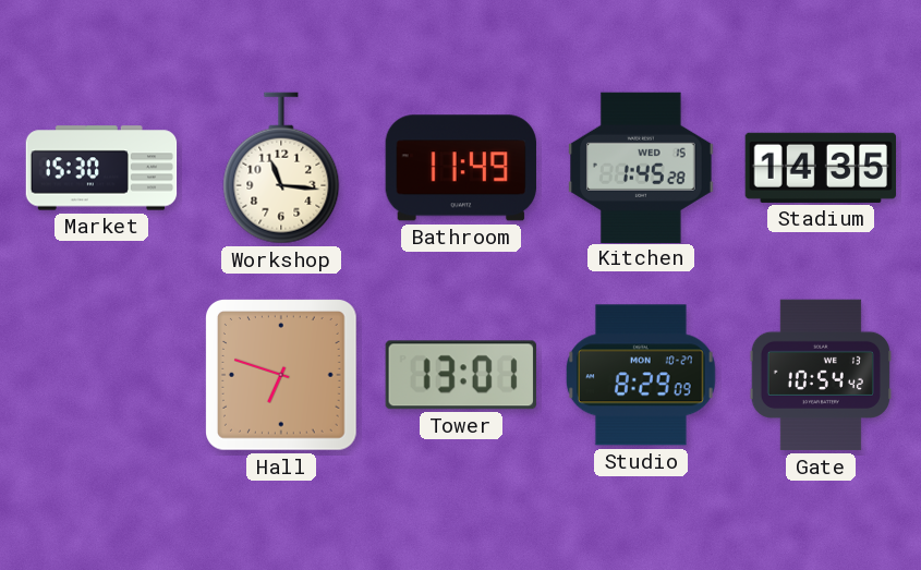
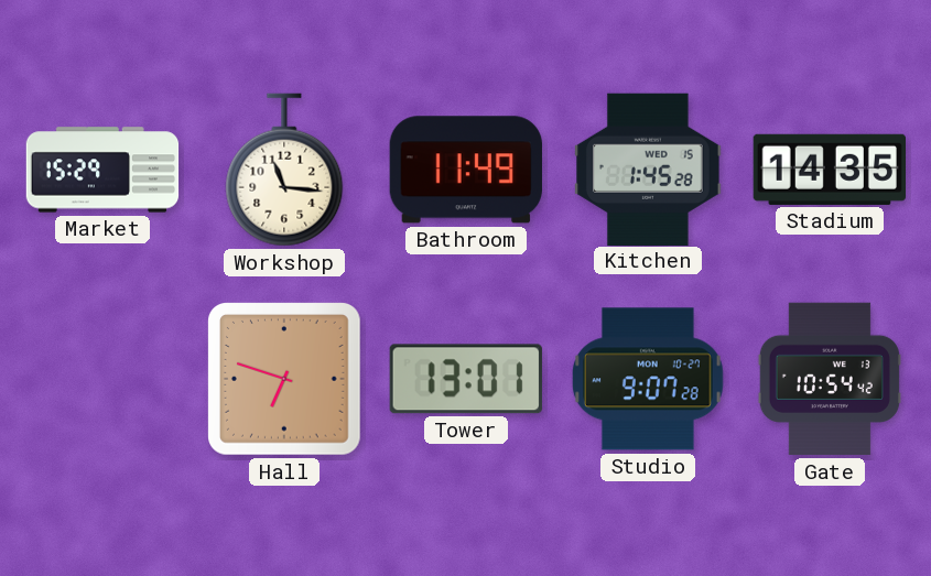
Market: 15:30 -> 15:29 (102, 170)
Studio: 8:29 -> 9:07 (648, 379)
